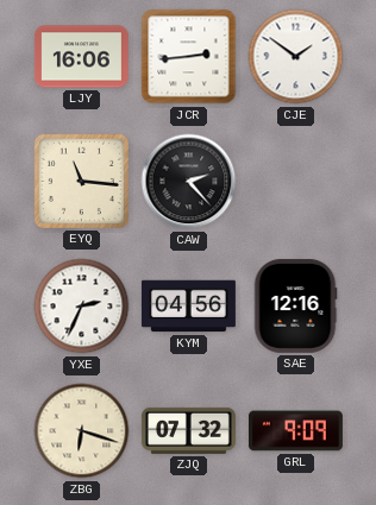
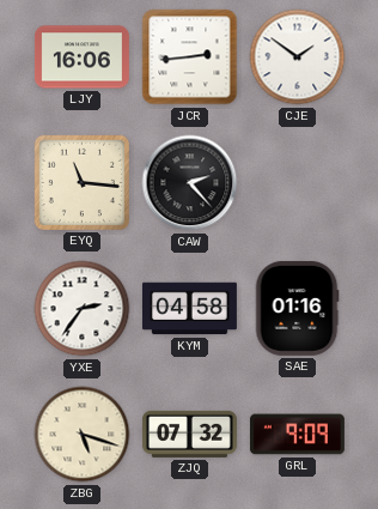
YXE: 2:34 -> 2:36 (83, 309)
KYM: 04:56 -> 04:58 (189, 309)
SAE: 12:16 -> 01:16 (297, 308)
ZBG: 6:18 -> 5:18 (83, 435)
